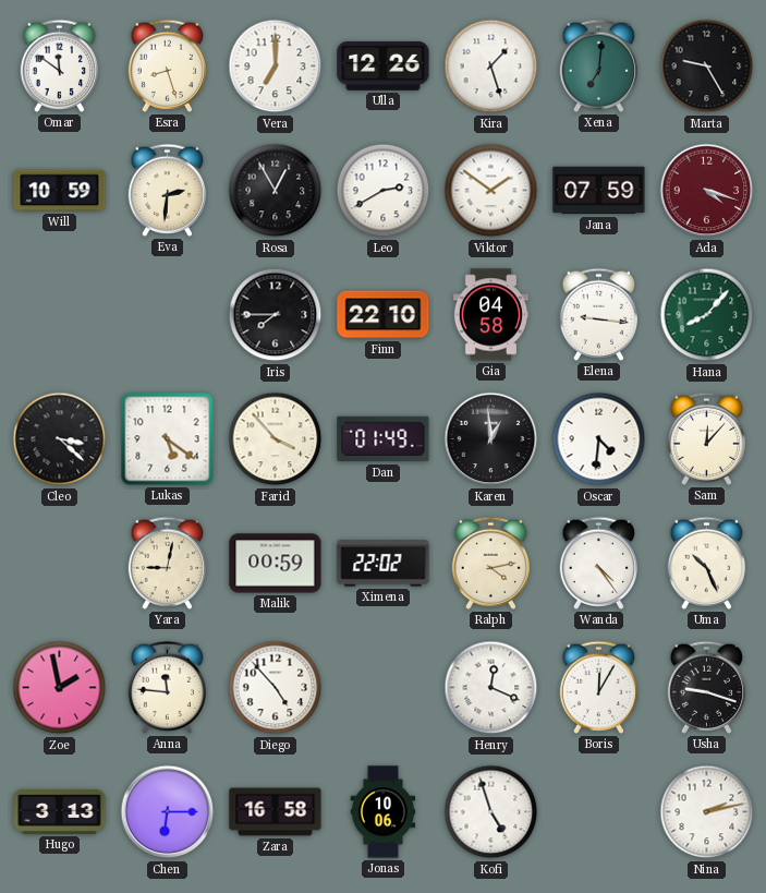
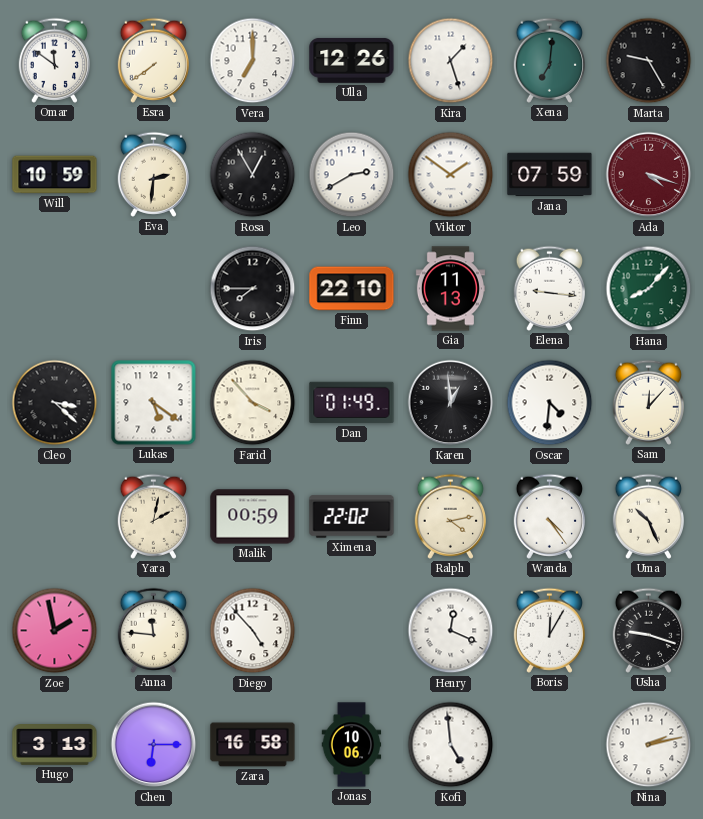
Esra: 8:27 -> 7:39 (153, 60)
Gia: 04:58 -> 11:13 (450, 289)
Yara: 9:02 -> 2:02 (153, 516)
Kofi: 4:57 -> 4:59 (451, 745)
